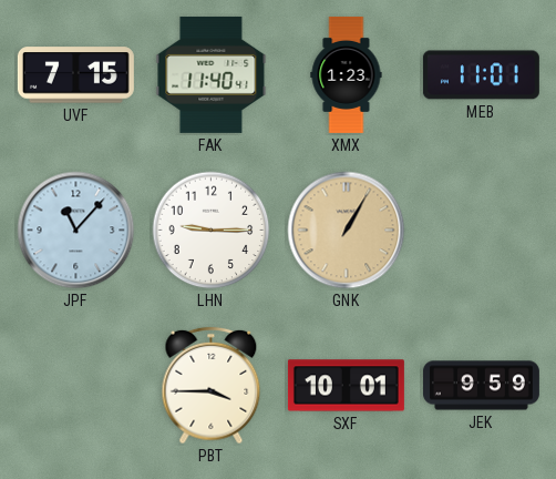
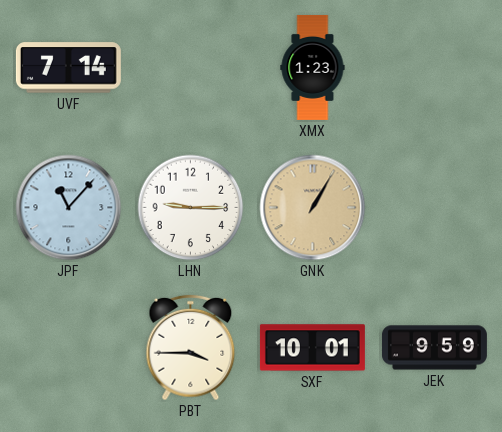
UVF: 7:15 -> 7:14 (68, 68)
FAK: 11:40 -> none (212, 74)
MEB: 11:01 -> none (481, 75)
